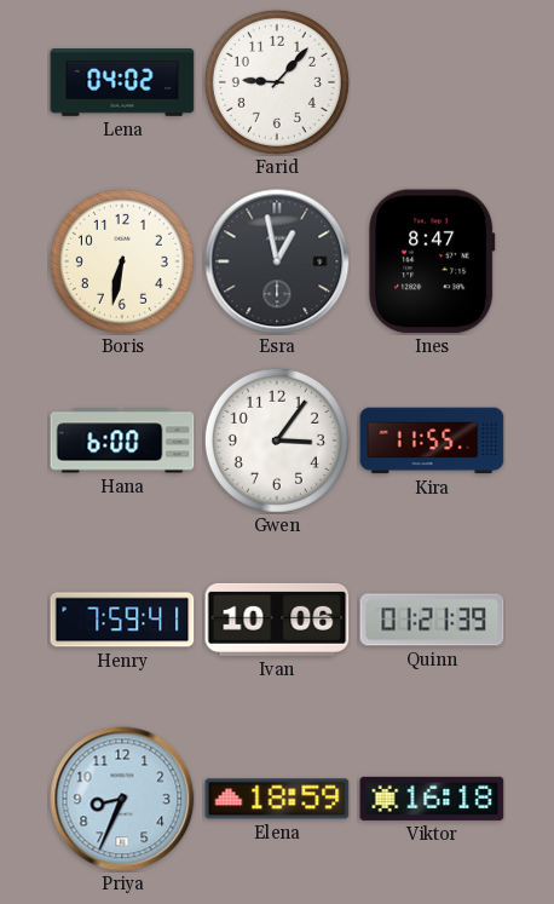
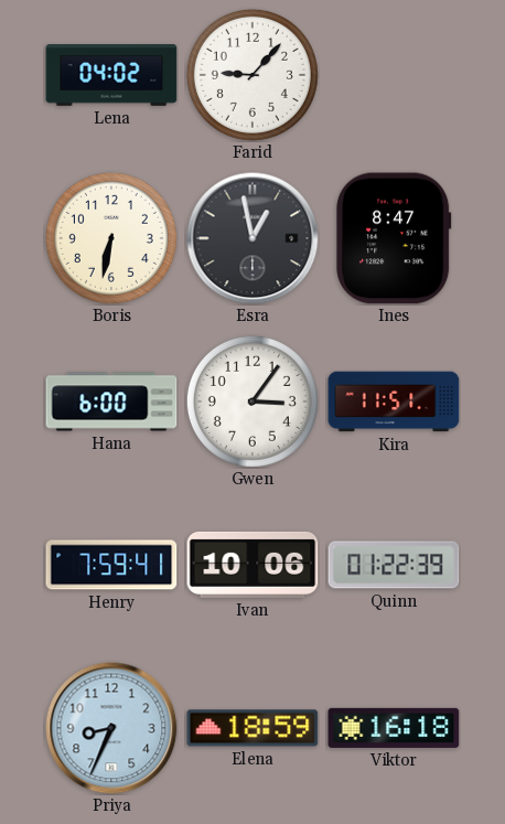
Kira: 11:55 -> 11:51 (394, 402)
Quinn: 01:21 -> 01:22 (394, 565)
